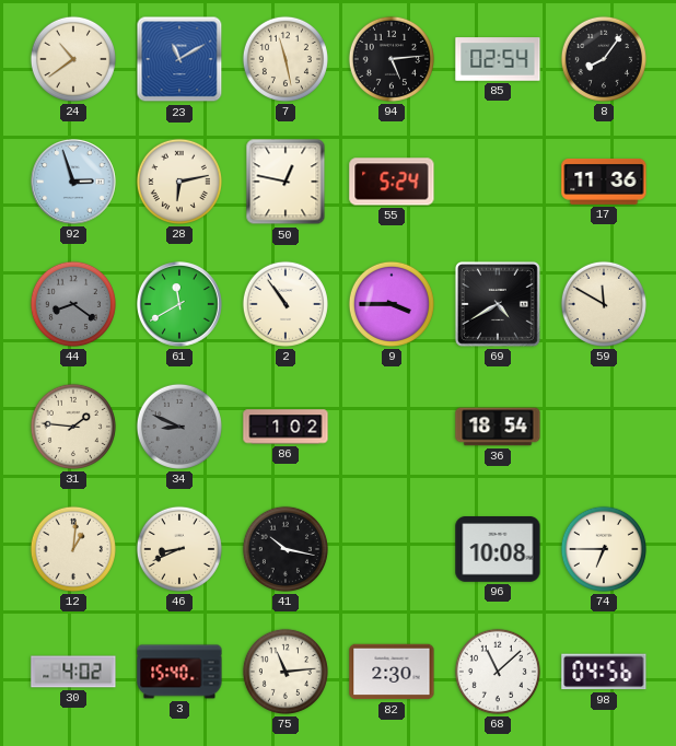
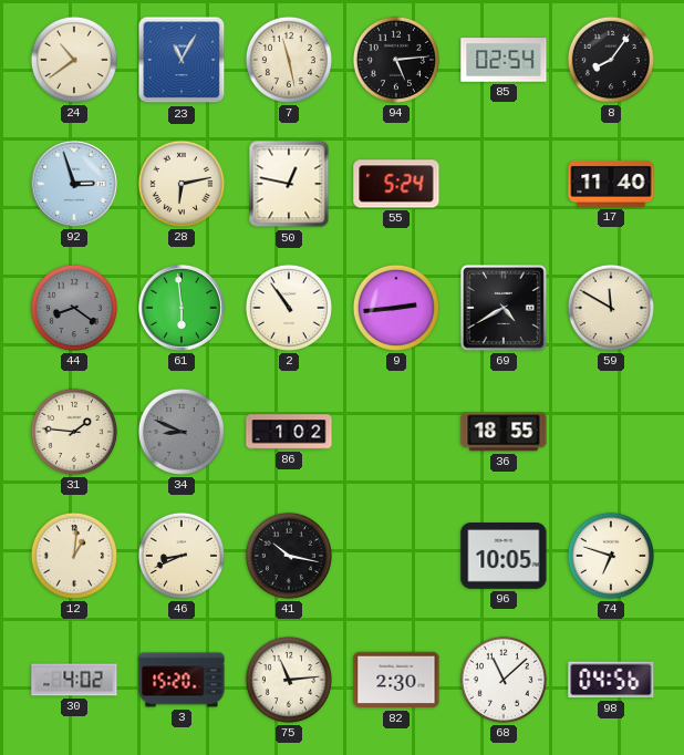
23: 11:10 -> 11:05 (182, 60)
17: 11:36 -> 11:40 (611, 185)
61: 11:40 -> 5:59 (183, 309)
9: 3:45 -> 2:44 (396, 308)
36: 18:54 -> 18:55 (504, 432)
96: 10:08 -> 10:05 (504, 557)
74: 6:45 -> 6:48 (611, 556)
3: 15:40 -> 15:20 (182, 680)
